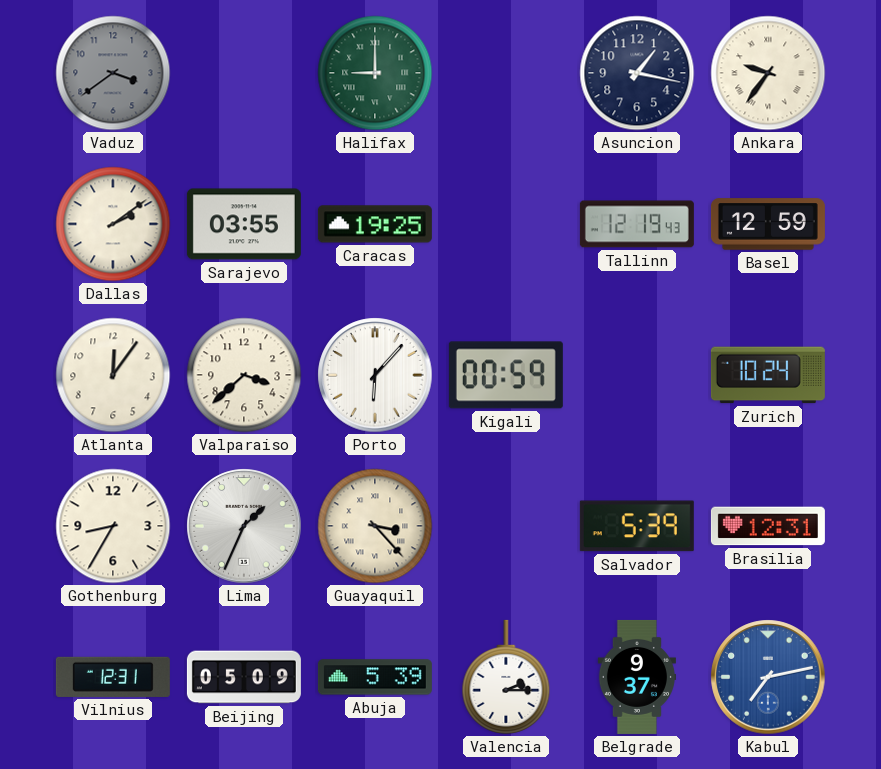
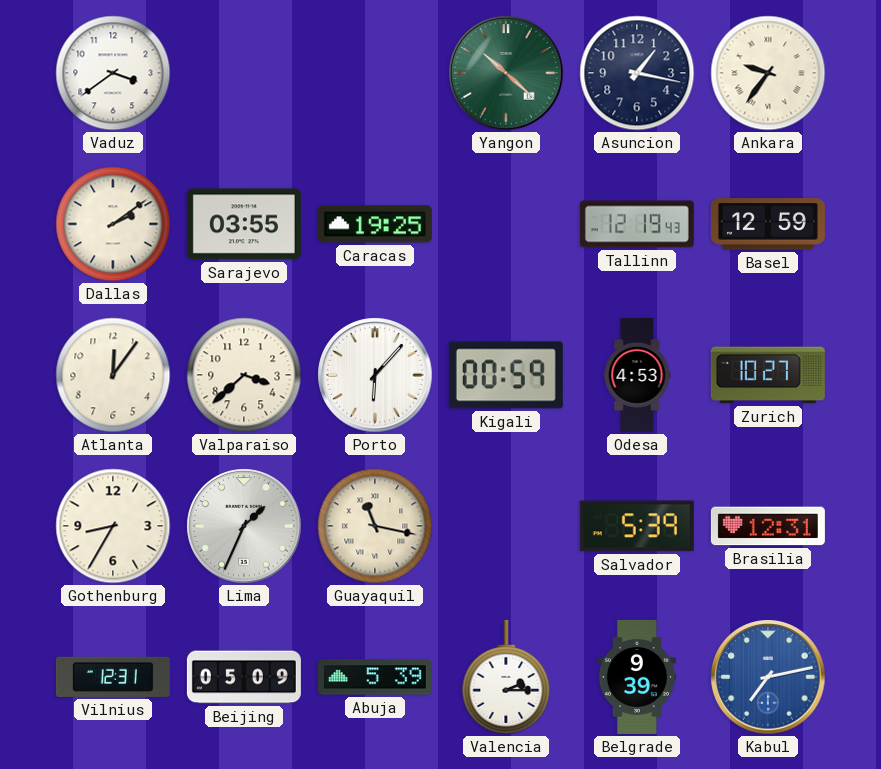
Vaduz dial: grey -> white (113, 73)
Halifax: 9:00 -> none (375, 73)
Yangon: none -> 10:22 (506, 73)
Odesa: none -> 4:53 (637, 375)
Zurich: 10:24 -> 10:27 (768, 375)
Guayaquil: 3:23 -> 11:17 (375, 526)
Belgrade: 9:37 -> 9:39 (637, 677)
